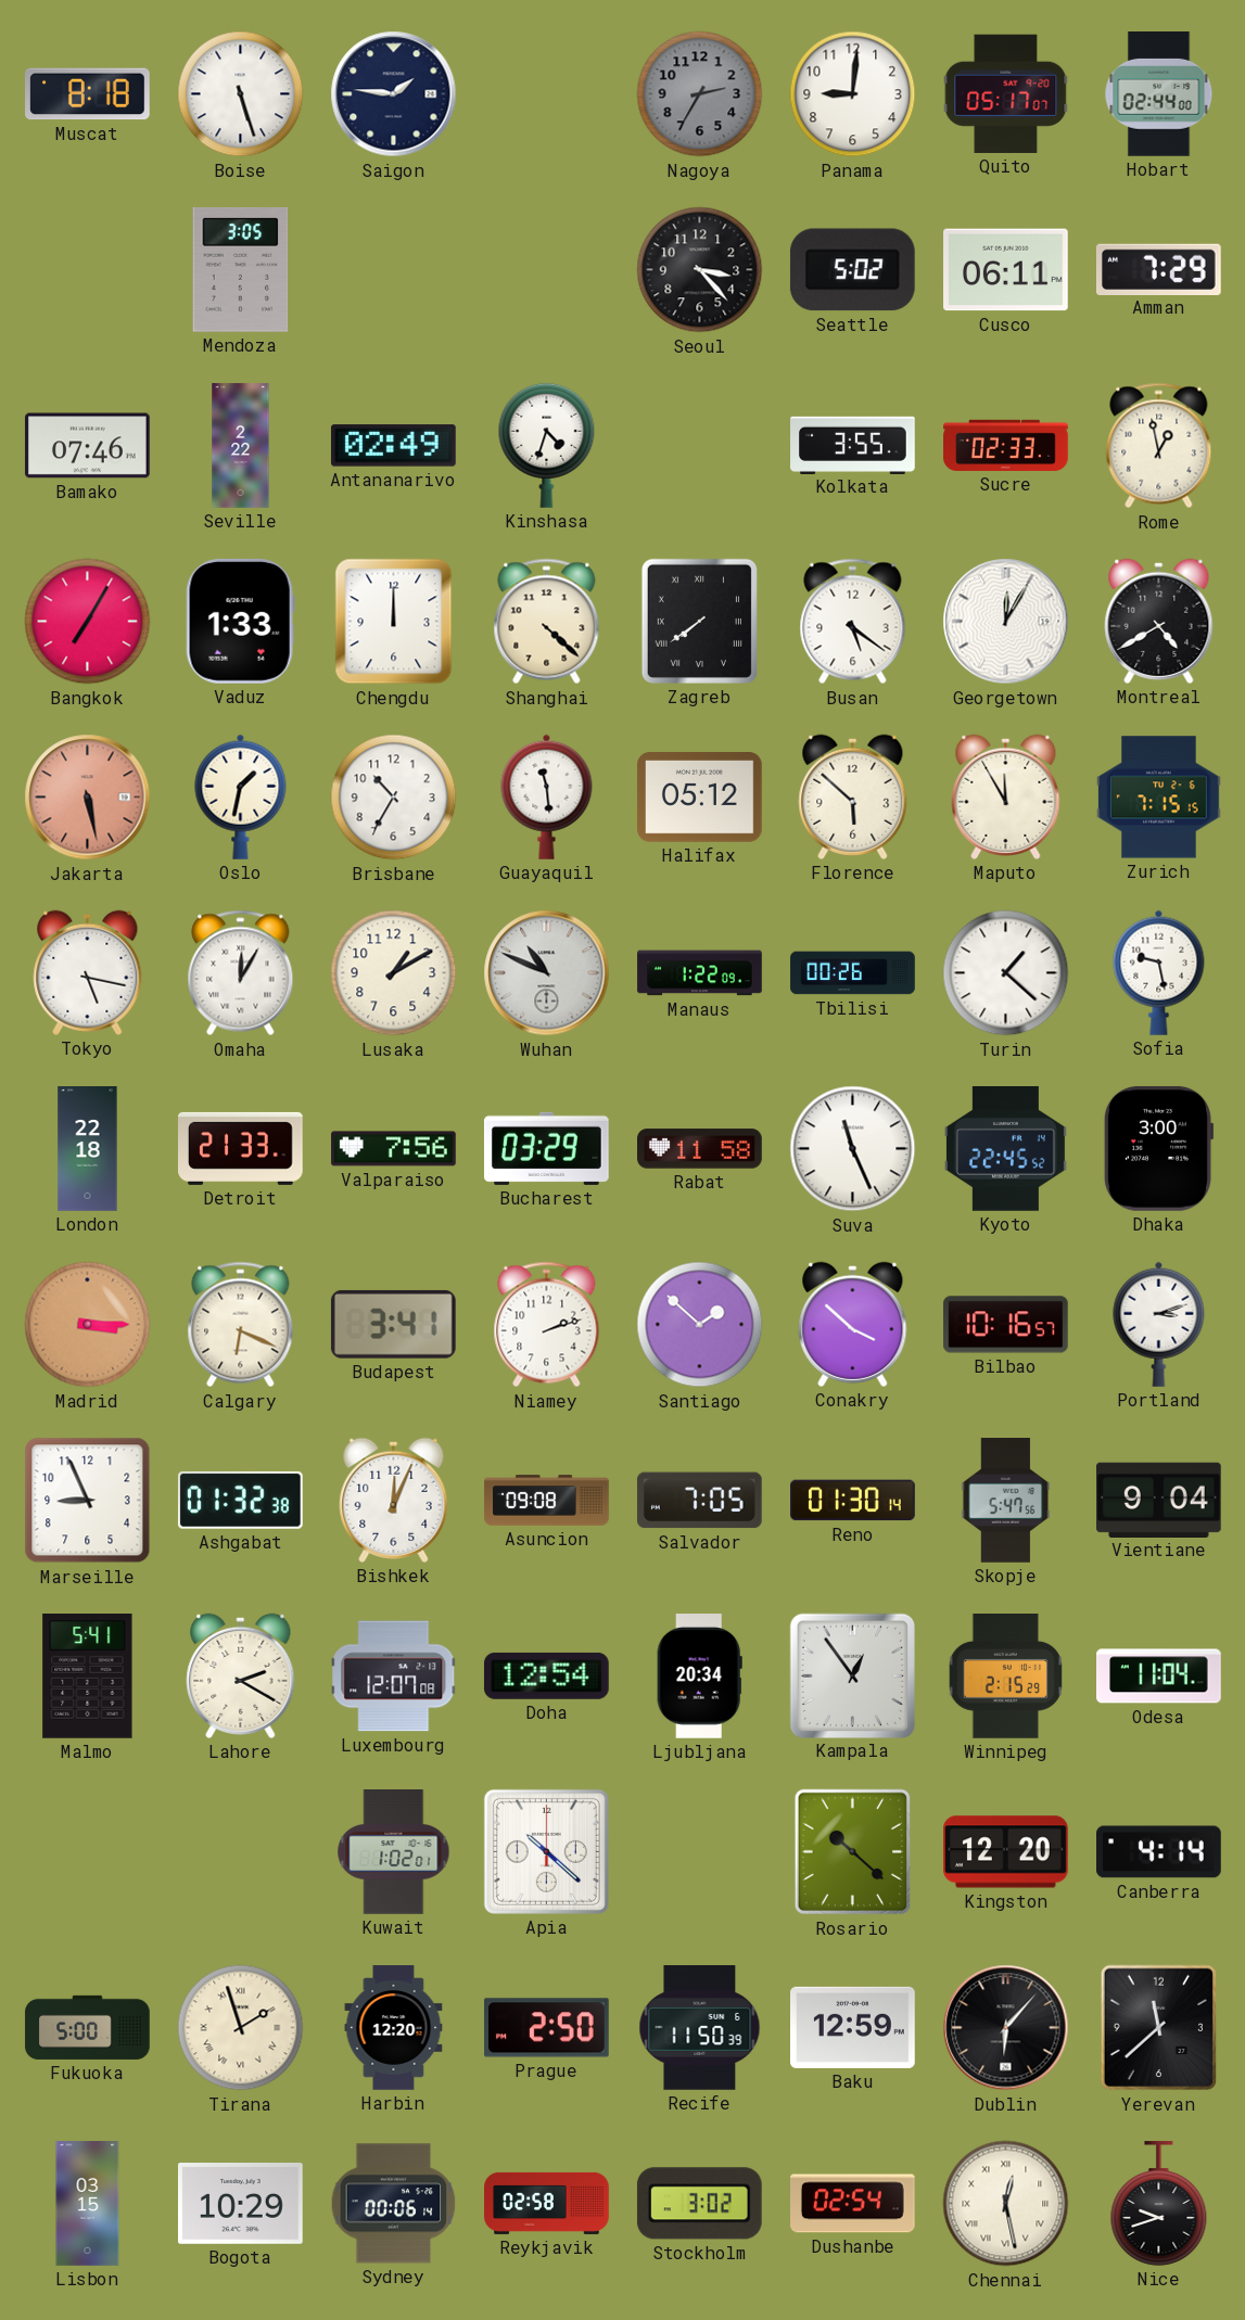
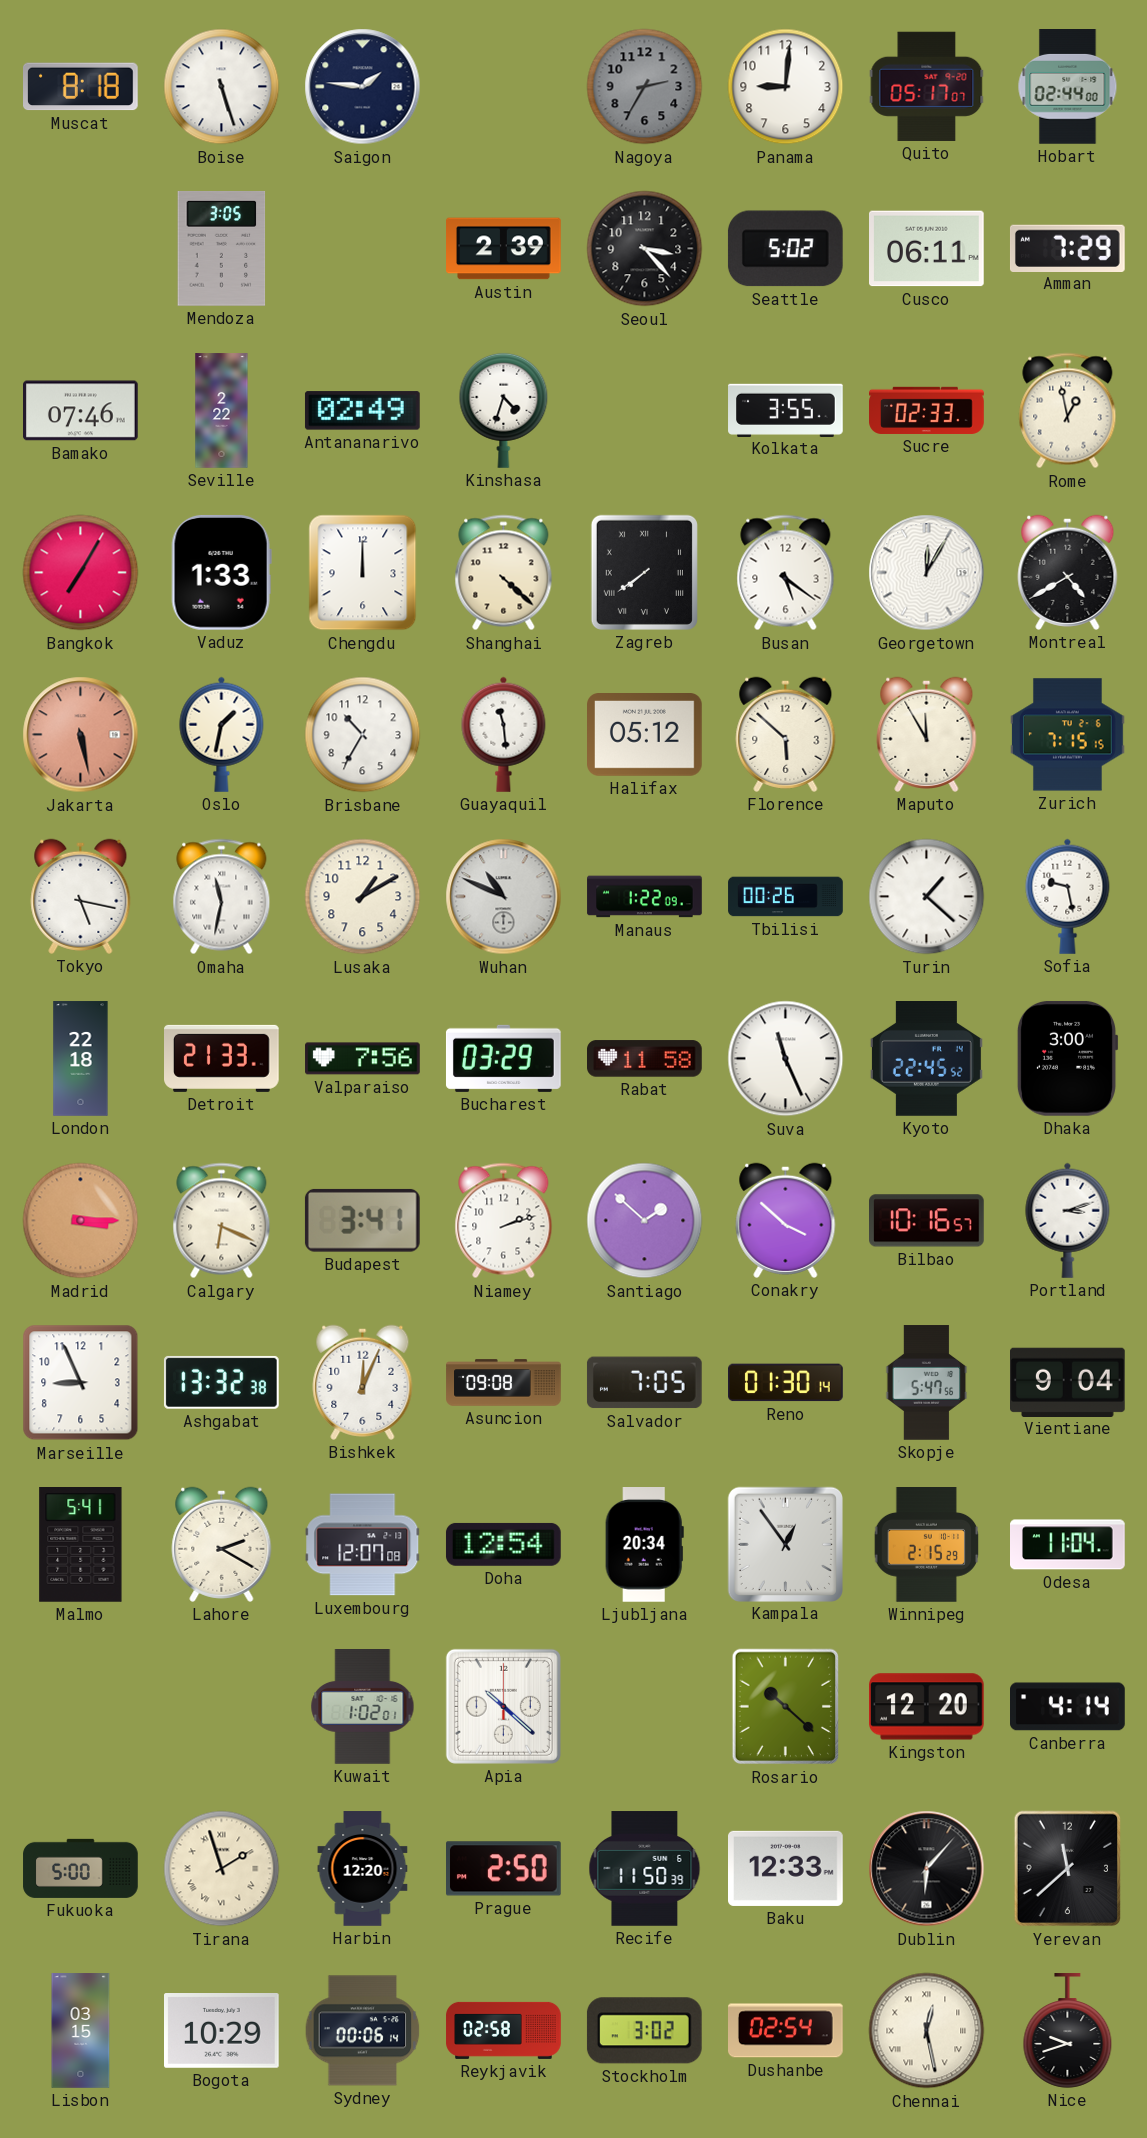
Austin: none -> 2:39 (504, 249)
Omaha: 12:05 -> 11:32 (222, 897)
Ashgabat: 01:32 -> 13:32 (221, 1382)
Baku: 12:59 -> 12:33 (786, 1868)
